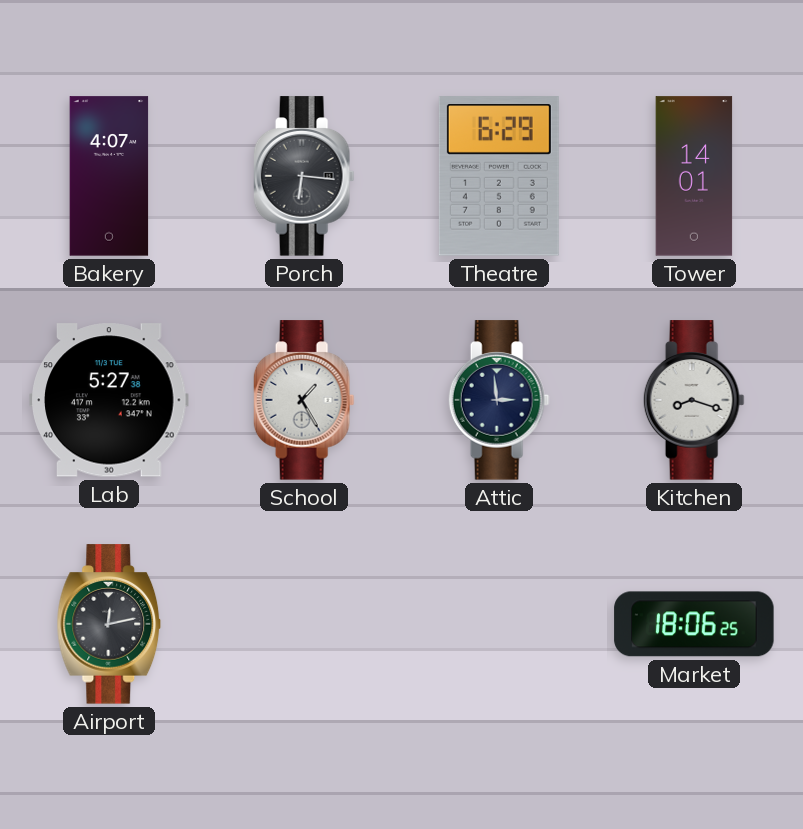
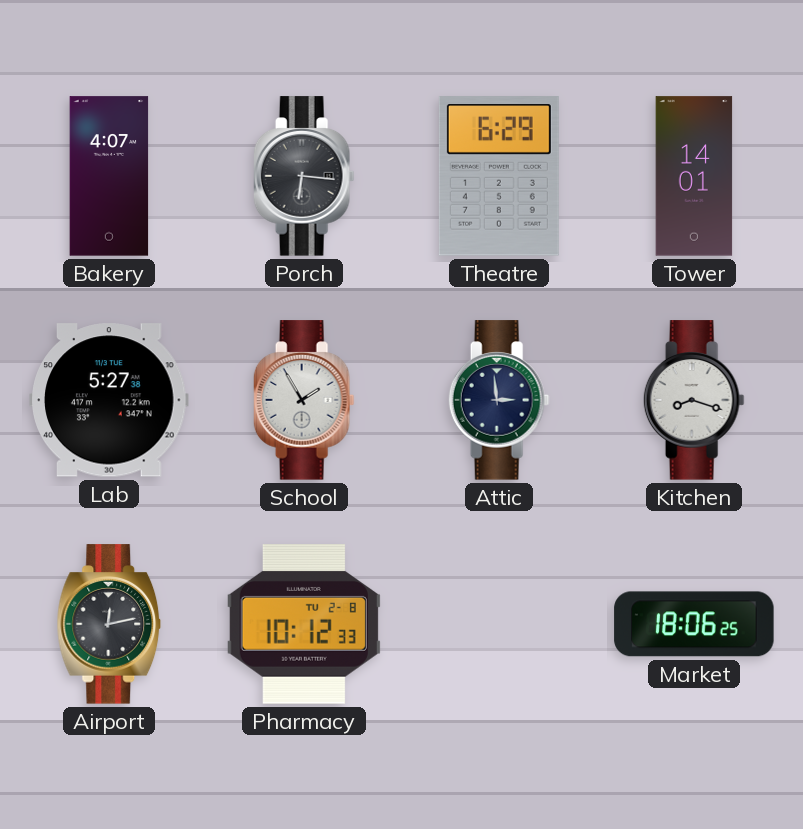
School: 1:25 -> 1:55 (304, 400)
Pharmacy: none -> 10:12 (304, 624)
